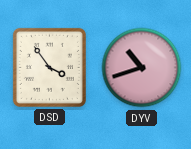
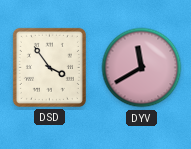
DYV: 10:42 -> 11:40 (142, 68)
